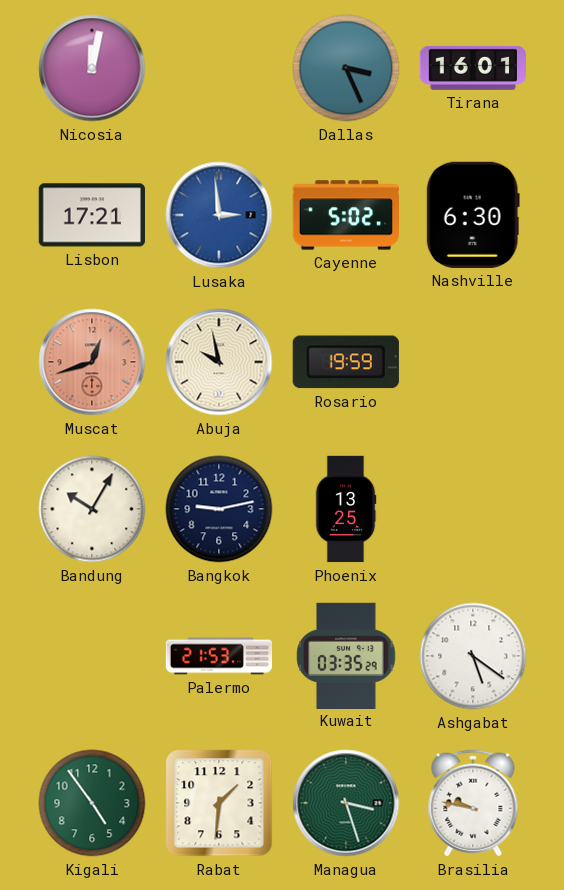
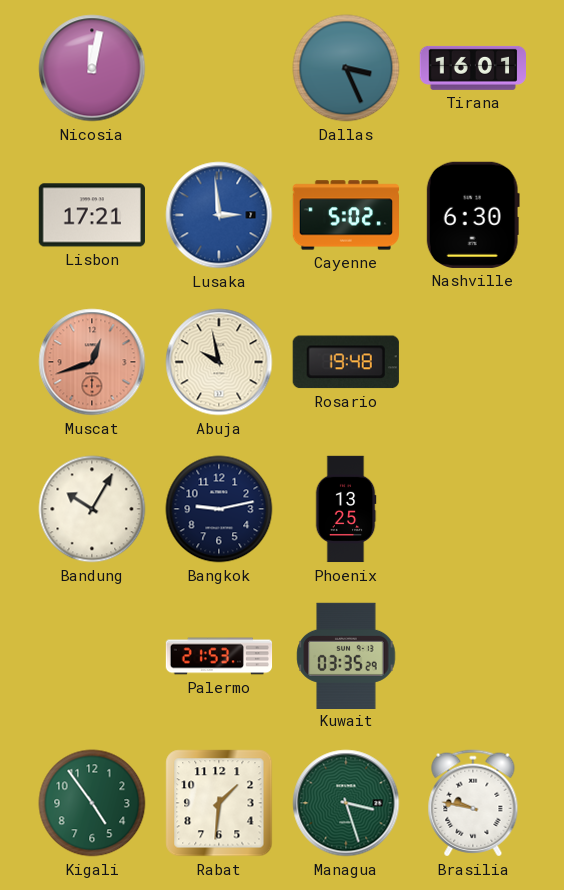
Rosario: 19:59 -> 19:48 (346, 362)
Ashgabat: 5:21 -> none (473, 656)
